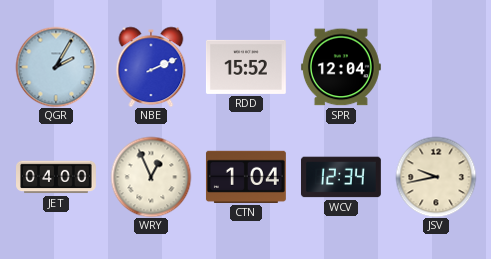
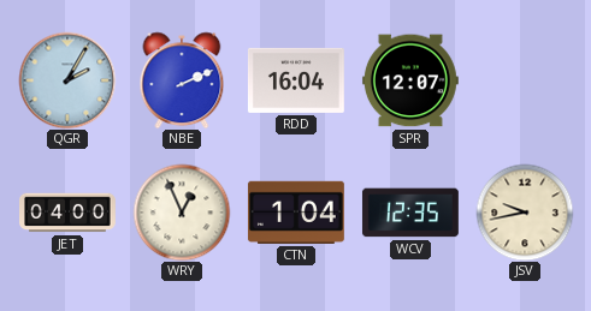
RDD: 15:52 -> 16:04 (296, 80)
SPR: 12:04 -> 12:07 (410, 80)
WCV: 12:34 -> 12:35 (410, 213)
